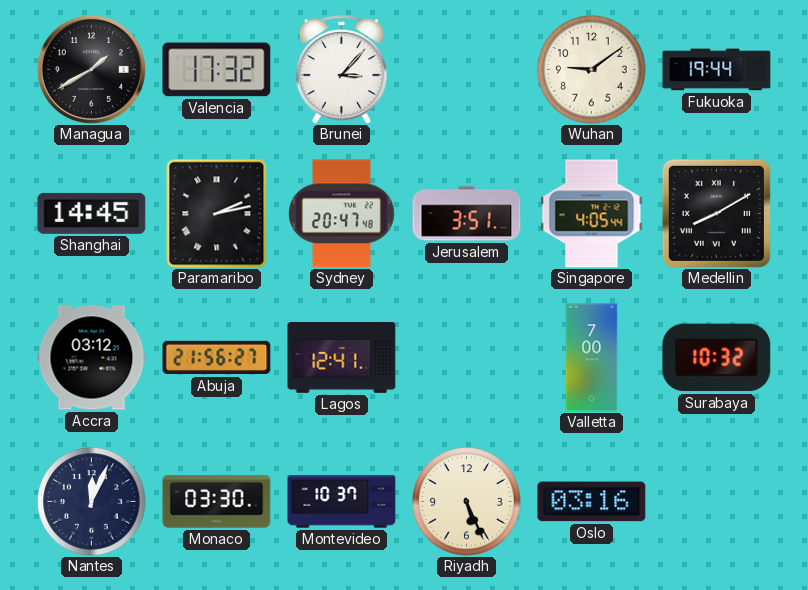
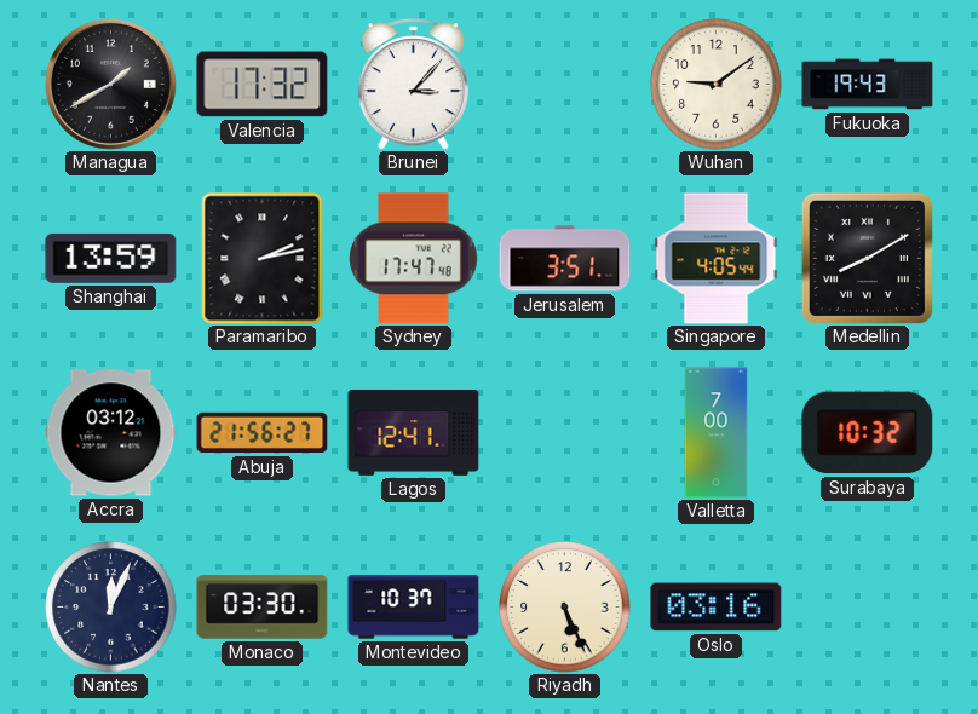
Fukuoka: 19:44 -> 19:43 (868, 85)
Shanghai: 14:45 -> 13:59 (111, 258)
Sydney: 20:47 -> 17:47 (414, 259)
